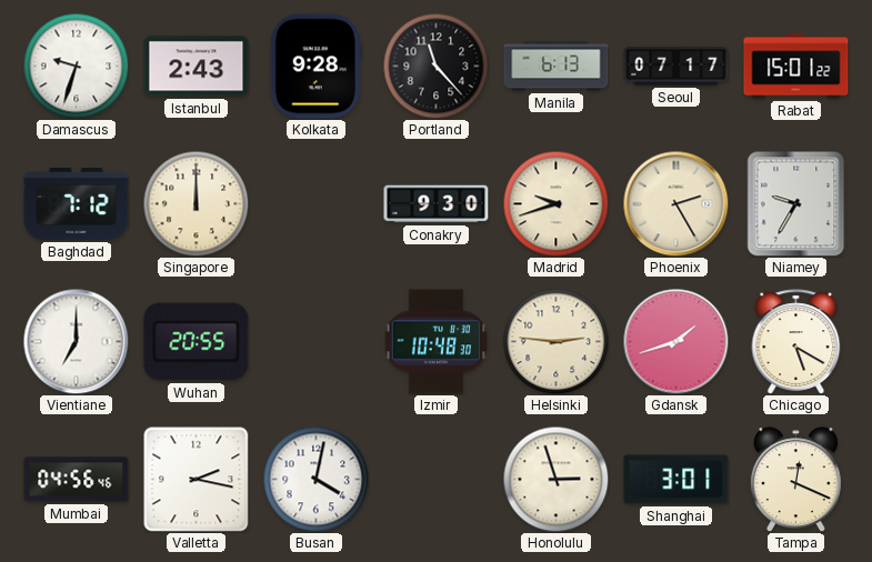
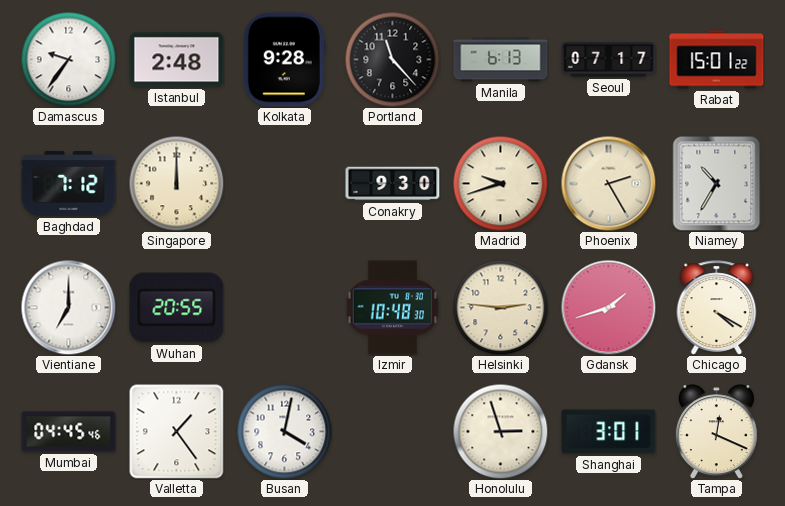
Damascus: 9:33 -> 9:36 (68, 59)
Istanbul: 2:43 -> 2:48 (177, 60)
Niamey: 9:35 -> 10:35 (717, 183)
Chicago: 5:20 -> 4:20 (717, 308)
Mumbai: 04:56 -> 04:45 (69, 432)
Valletta: 2:17 -> 1:24 (176, 432)
